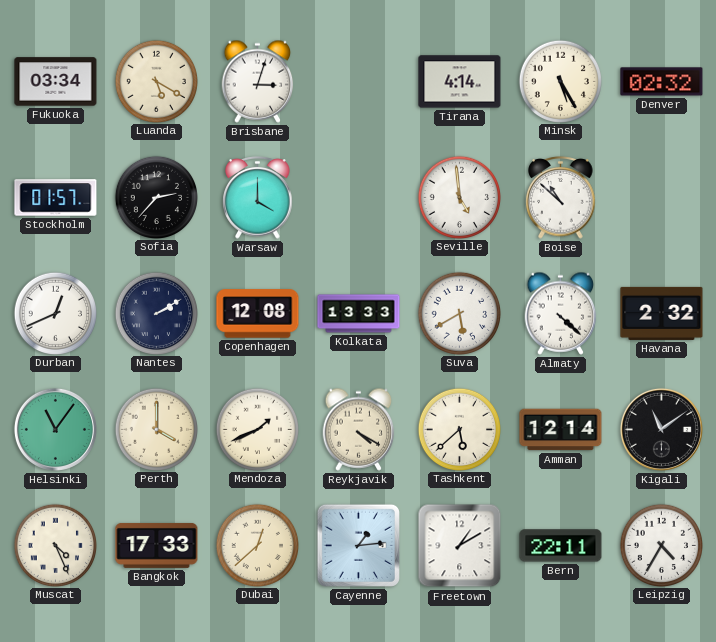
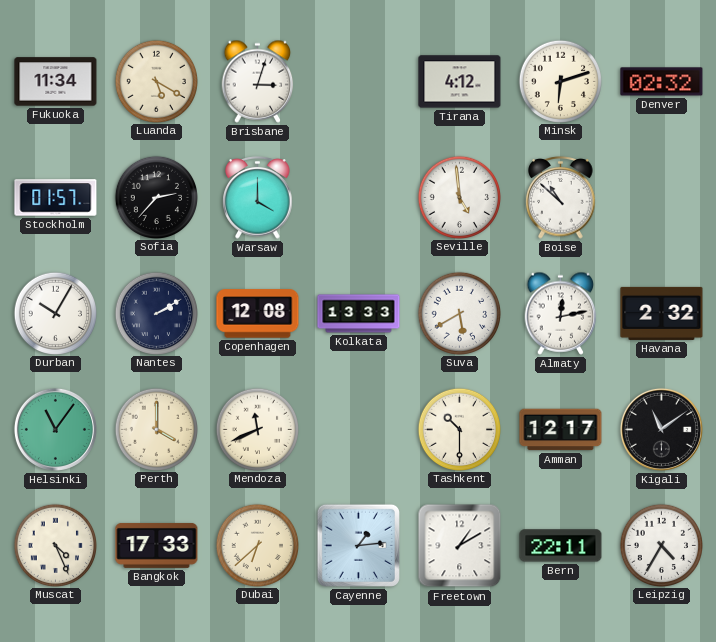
Fukuoka: 03:34 -> 11:34 (56, 82)
Tirana: 4:14 -> 4:12 (460, 82)
Minsk: 5:25 -> 6:12 (560, 81)
Durban: 12:41 -> 10:05 (55, 313)
Almaty: 4:22 -> 12:13 (561, 313)
Mendoza: 1:41 -> 11:41 (257, 429)
Reykjavik: 4:20 -> none (359, 429)
Tashkent: 5:38 -> 10:30 (459, 429)
Amman: 12:14 -> 12:17 (561, 430)
Dubai: 12:38 -> 6:38 (257, 545)
